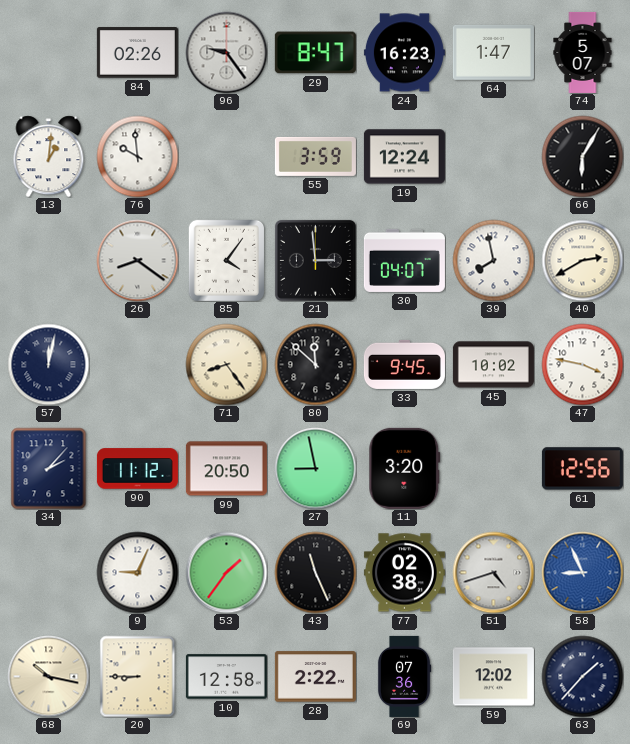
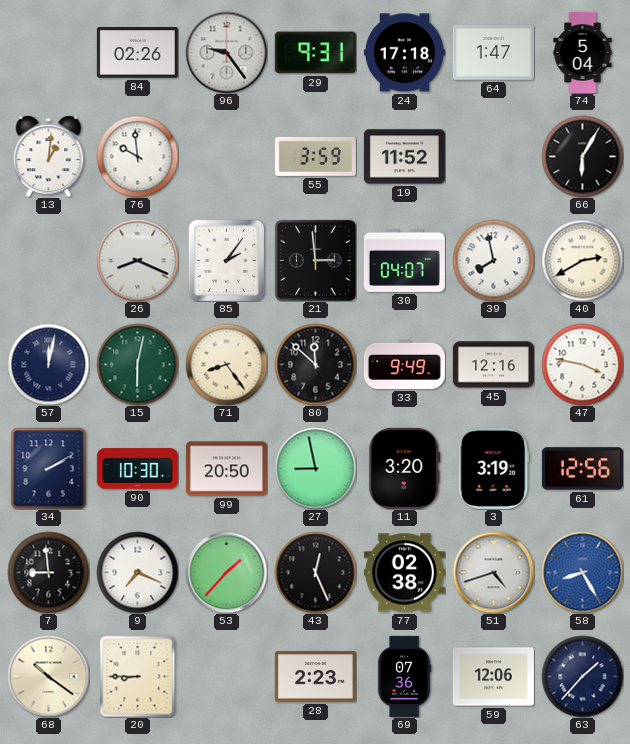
29: 8:47 -> 9:31 (315, 53)
24: 16:23 -> 17:18 (404, 53)
74: 5:07 -> 5:04 (583, 52)
19: 12:24 -> 11:52 (404, 157)
26: 8:21 -> 8:19 (137, 260)
85: 4:06 -> 2:06 (226, 260)
15: none -> 6:02 (137, 364)
33: 9:45 -> 9:49 (404, 364)
45: 10:02 -> 12:16 (493, 365)
34: 2:07 -> 2:10 (49, 468)
90: 11:12 -> 10:30 (137, 469)
3: none -> 3:19 (494, 468)
7: none -> 8:59 (48, 572)
9: 9:04 -> 7:19 (137, 572)
53: 1:36 -> 1:37 (226, 572)
43: 11:26 -> 12:26 (315, 572)
58: 8:56 -> 8:25 (582, 572)
68: 10:17 -> 10:21 (48, 676)
10: 12:58 -> none (226, 677)
28: 2:22 -> 2:23 (315, 677)
59: 12:02 -> 12:06 (493, 677)
